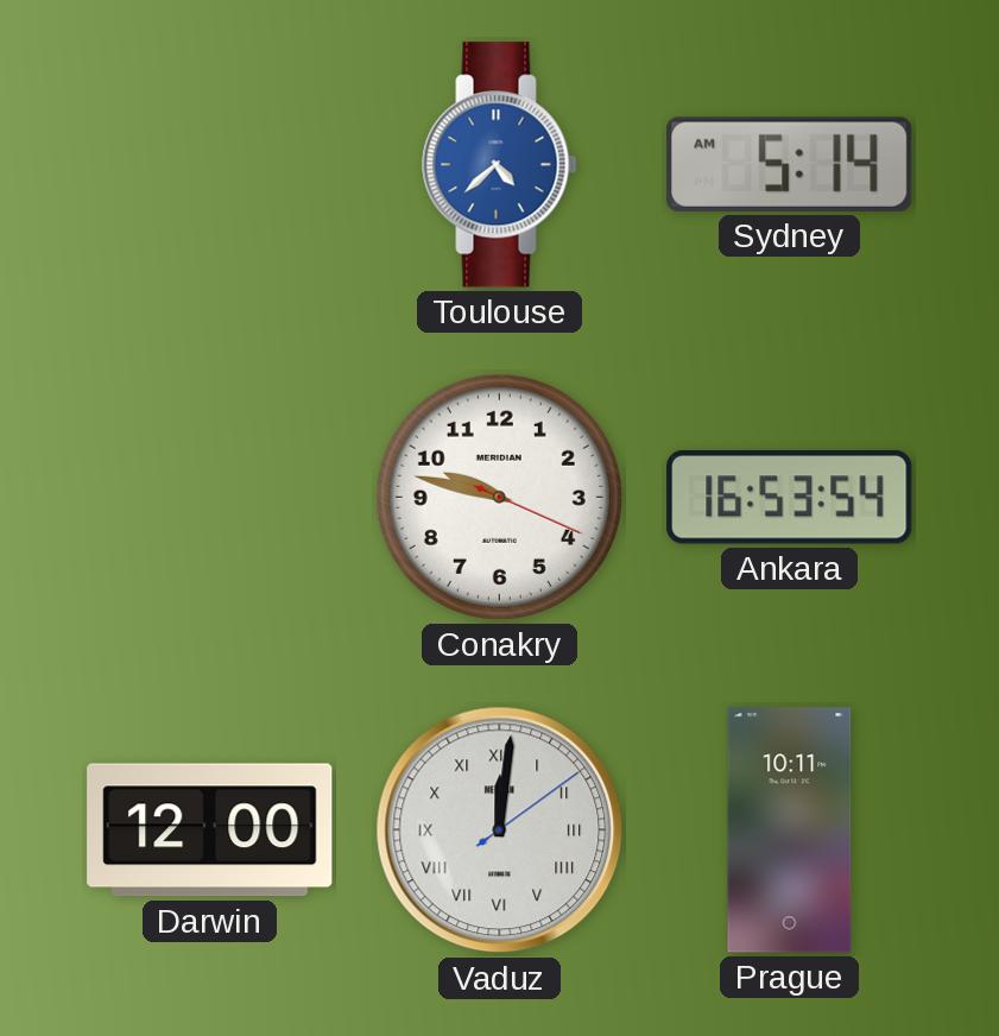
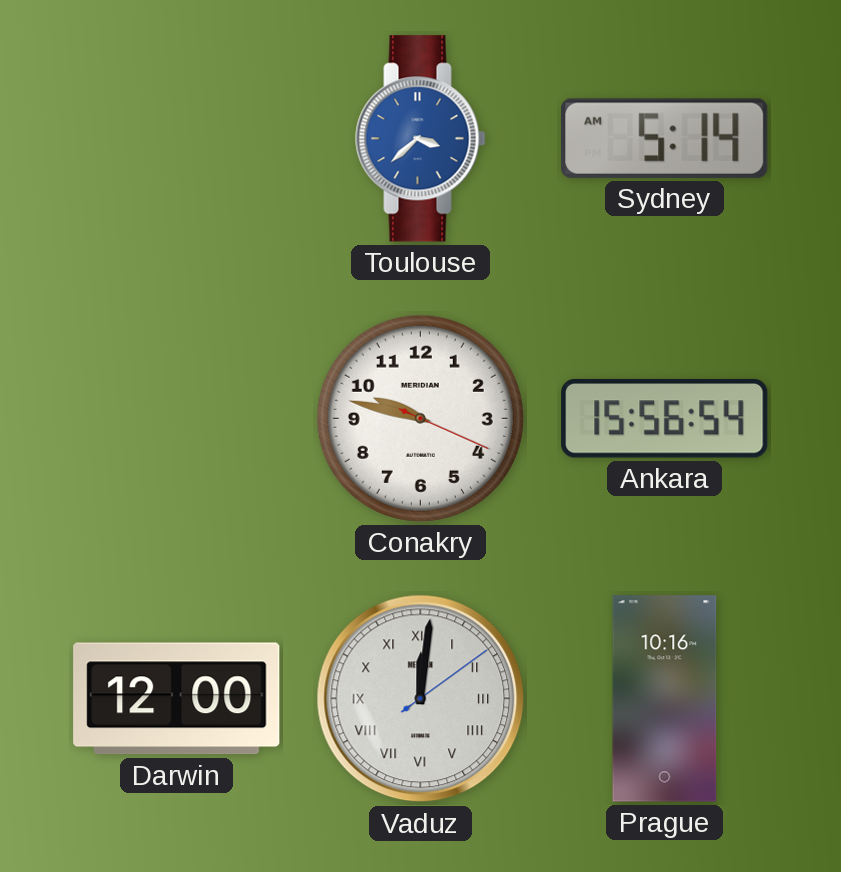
Toulouse: 4:38 -> 3:38 (421, 139)
Ankara: 16:53 -> 15:56 (665, 418)
Prague: 10:11 -> 10:16 (665, 699)
